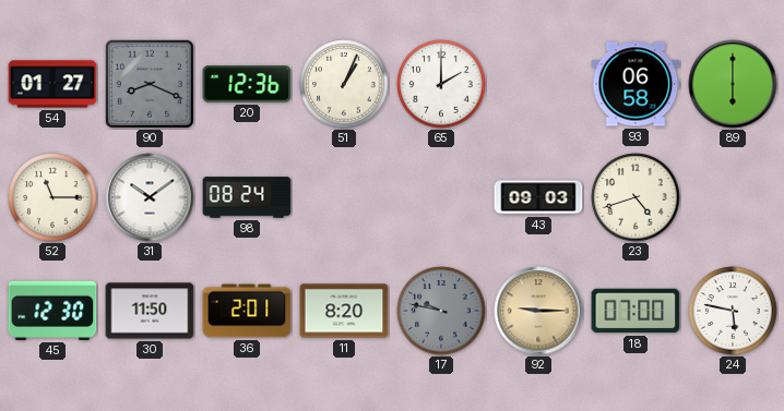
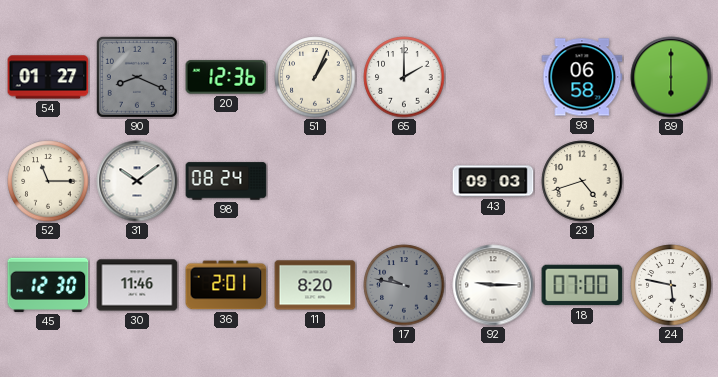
30: 11:50 -> 11:46 (137, 285)
92 dial: champagne -> white (493, 285)
